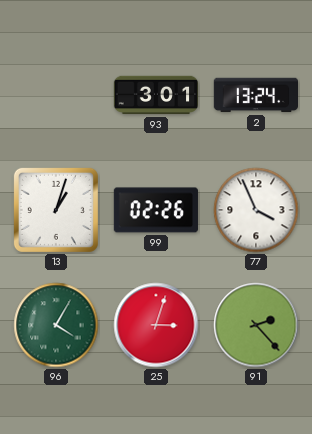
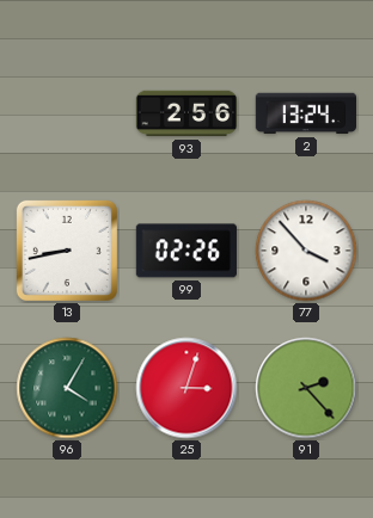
93: 3:01 -> 2:56 (186, 113)
13: 1:03 -> 8:43 (67, 251)
77: 3:56 -> 3:53 (306, 251)
